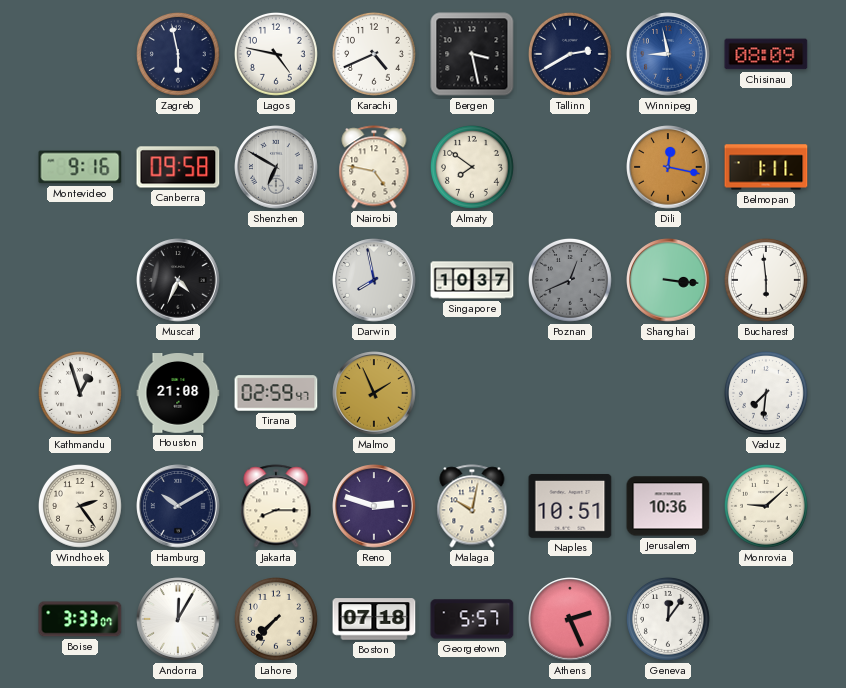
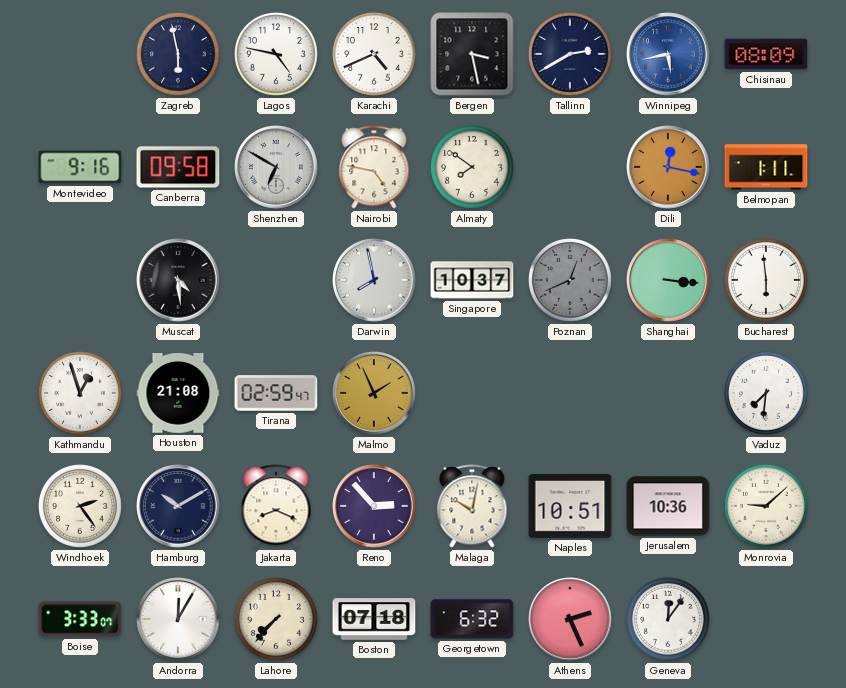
Winnipeg: 8:58 -> 5:43 (668, 54)
Muscat: 4:34 -> 4:29 (178, 280)
Jakarta: 8:15 -> 8:19 (276, 506)
Reno: 2:48 -> 2:53 (374, 506)
Georgetown: 5:57 -> 6:32 (472, 619)
